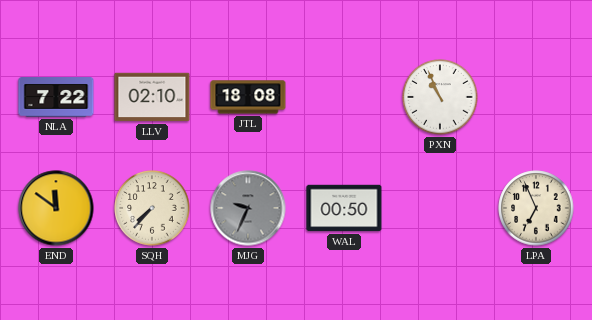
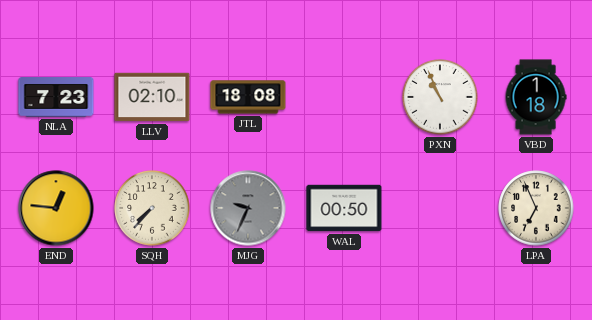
NLA: 7:22 -> 7:23 (56, 97)
VBD: none -> 1:18 (536, 97)
END: 11:51 -> 12:46 (56, 208)
